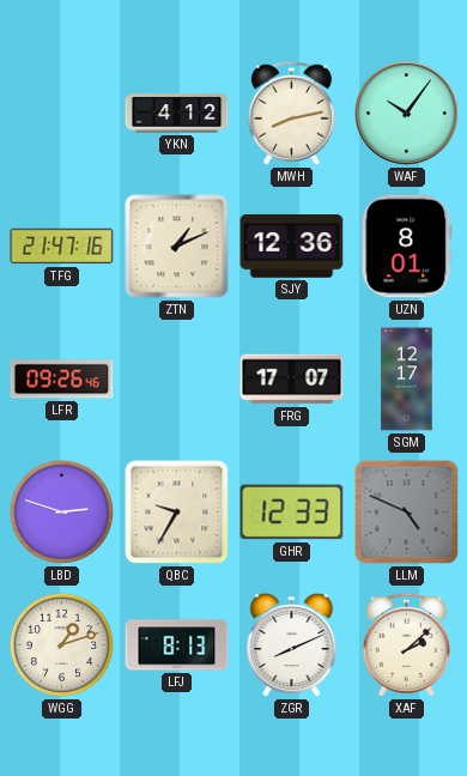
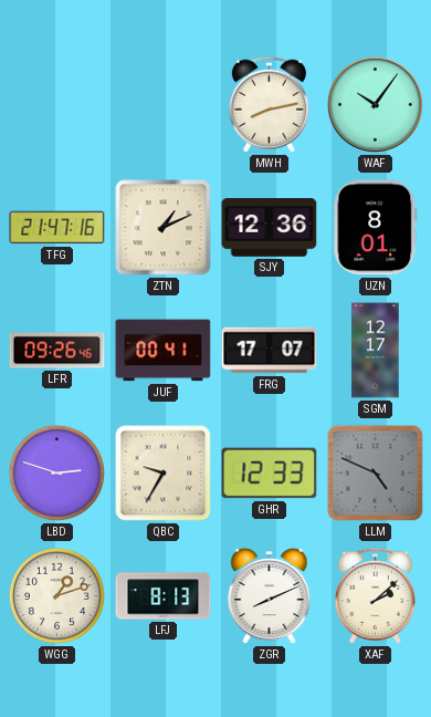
YKN: 4:12 -> none (177, 114)
JUF: none -> 00:41 (164, 351)
